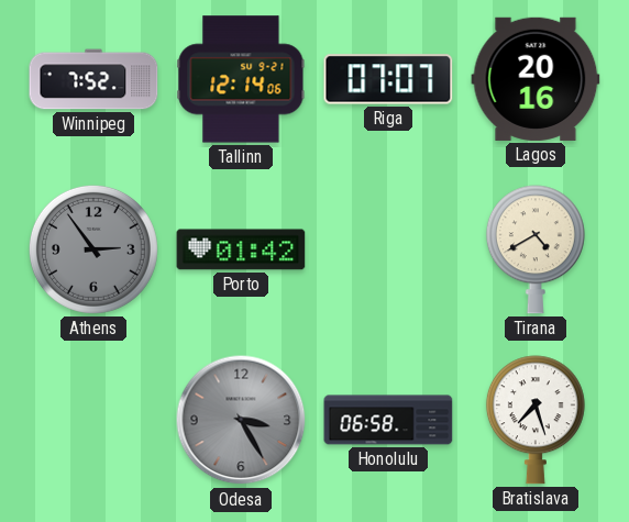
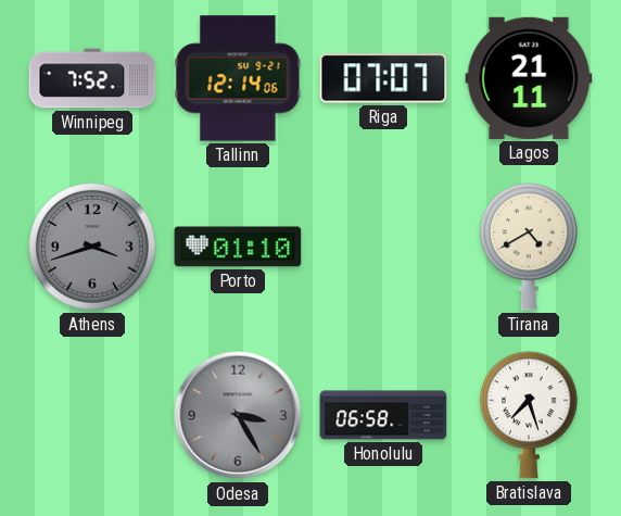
Lagos: 20:16 -> 21:11 (529, 78)
Athens: 2:54 -> 3:42 (92, 247)
Porto: 01:42 -> 01:10 (238, 247)
